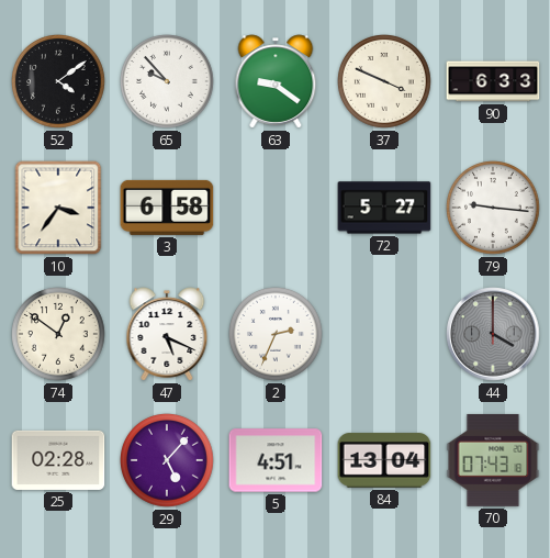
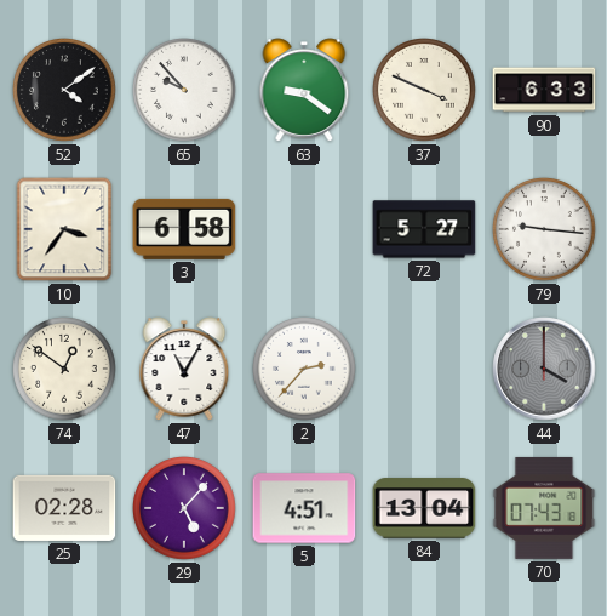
47: 5:19 -> 11:05 (184, 369)
2: 2:34 -> 2:37 (305, 370)
